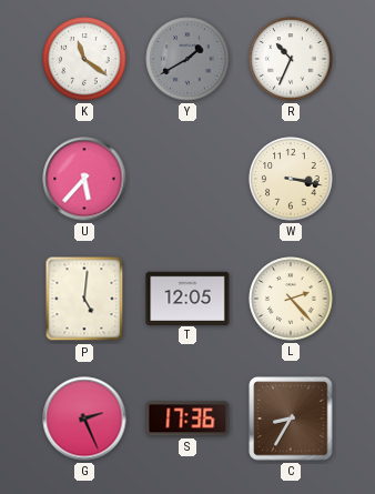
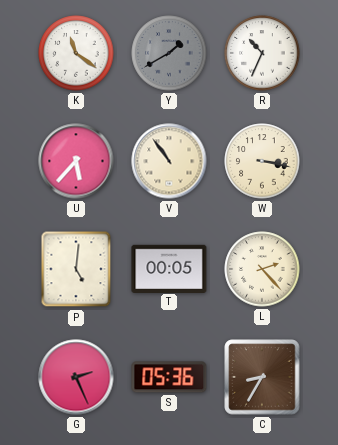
V: none -> 10:54 (169, 161)
T: 12:05 -> 00:05 (169, 268)
S: 17:36 -> 05:36 (169, 377)
